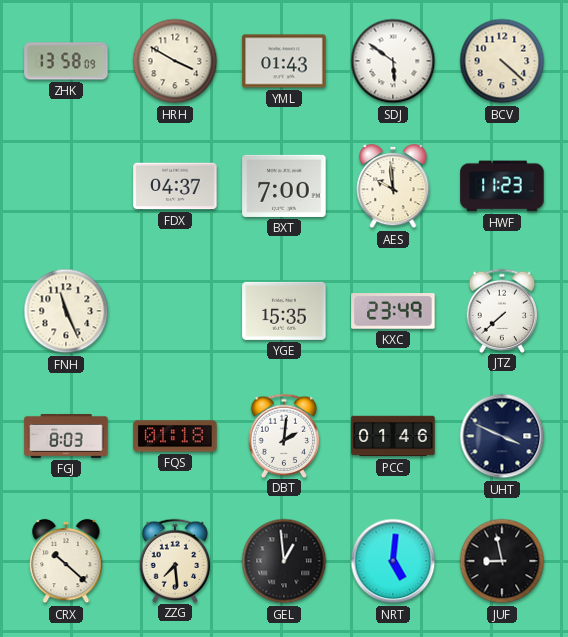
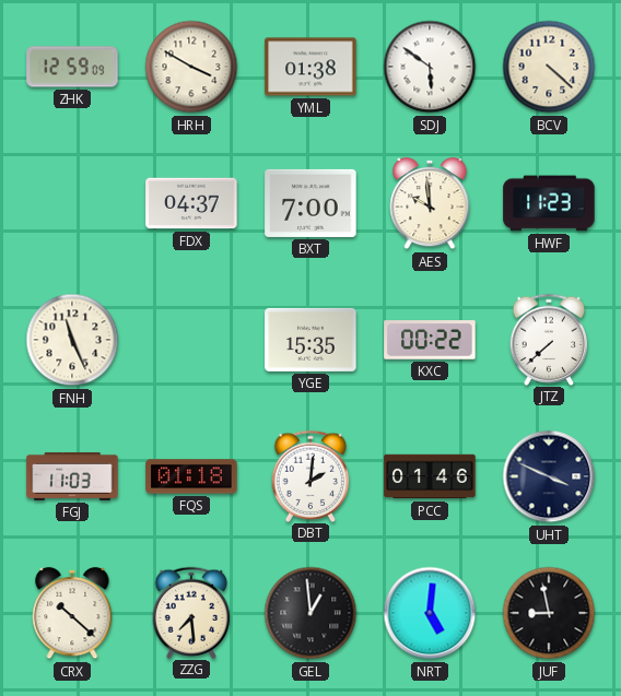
ZHK: 13:58 -> 12:59 (72, 67)
YML: 01:43 -> 01:38 (310, 67)
KXC: 23:49 -> 00:22 (430, 340)
FGJ: 8:03 -> 11:03 (72, 476)
